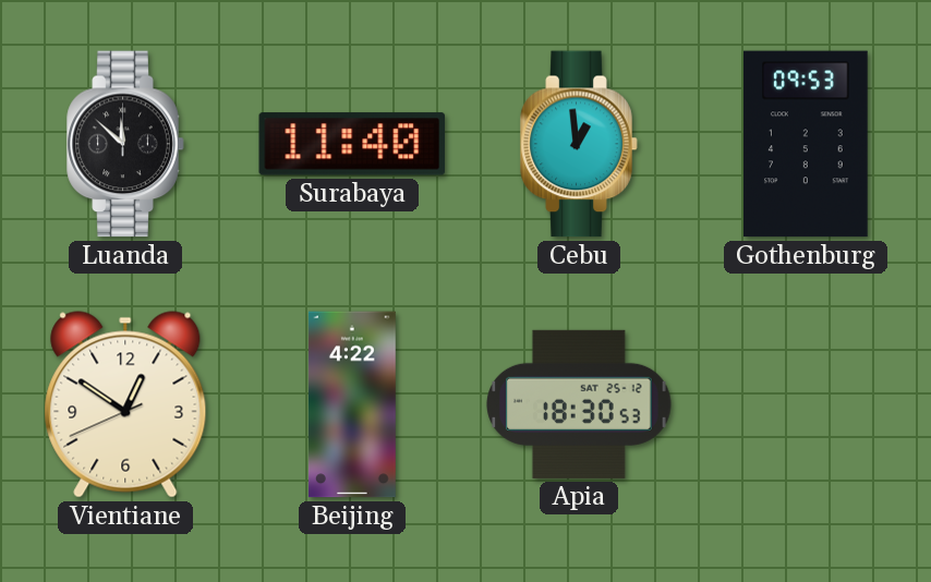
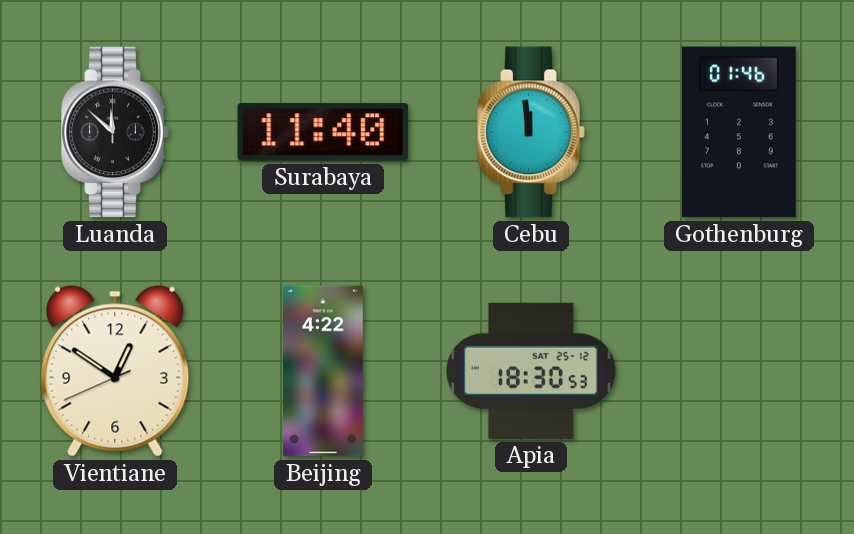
Cebu: 12:59 -> 11:59 (531, 132)
Gothenburg: 09:53 -> 01:46 (740, 132)
